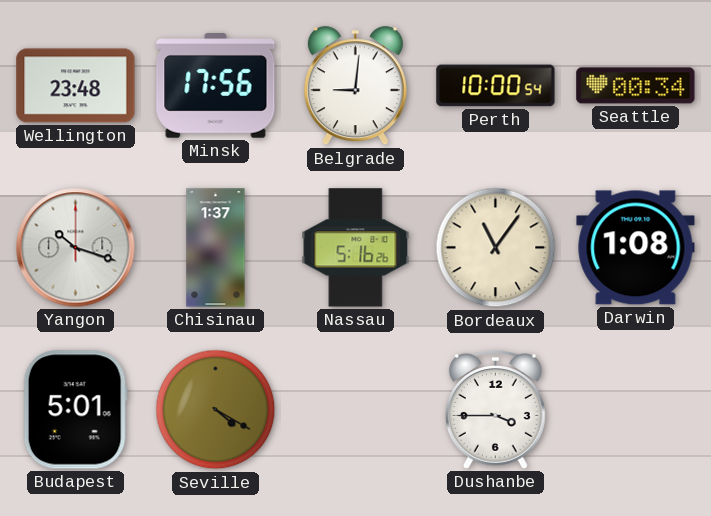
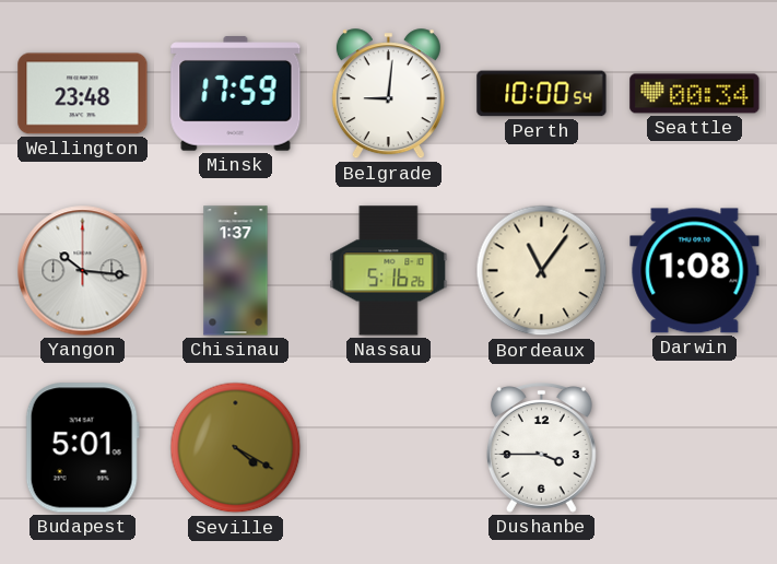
Minsk: 17:56 -> 17:59 (236, 94)
Yangon: 10:18 -> 10:16 (83, 271)
